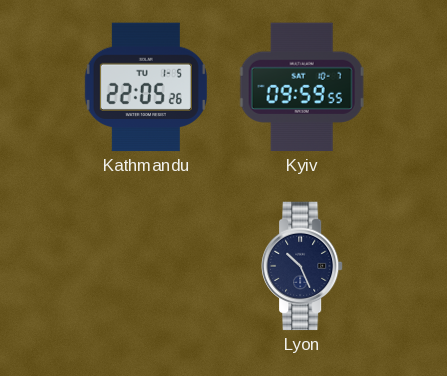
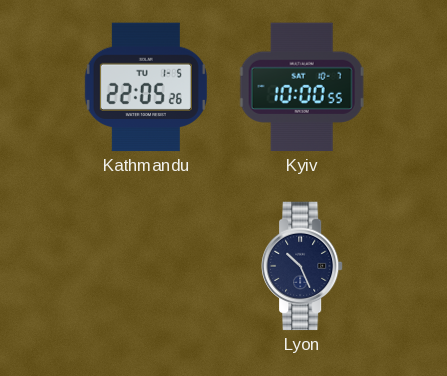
Kyiv: 09:59 -> 10:00 (302, 87)
